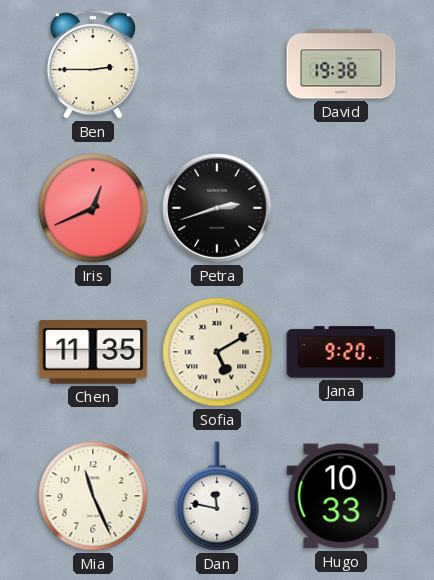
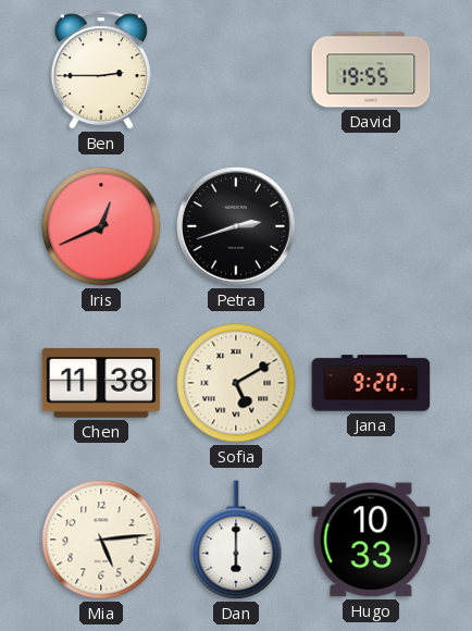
David: 19:38 -> 19:55 (371, 70)
Chen: 11:35 -> 11:38 (101, 383)
Mia: 11:26 -> 5:14 (101, 540)
Dan: 11:47 -> 6:00 (236, 540)
